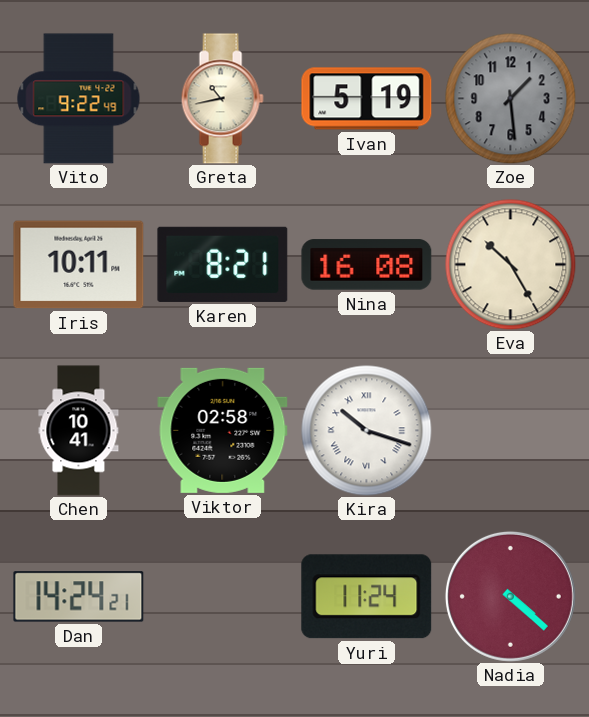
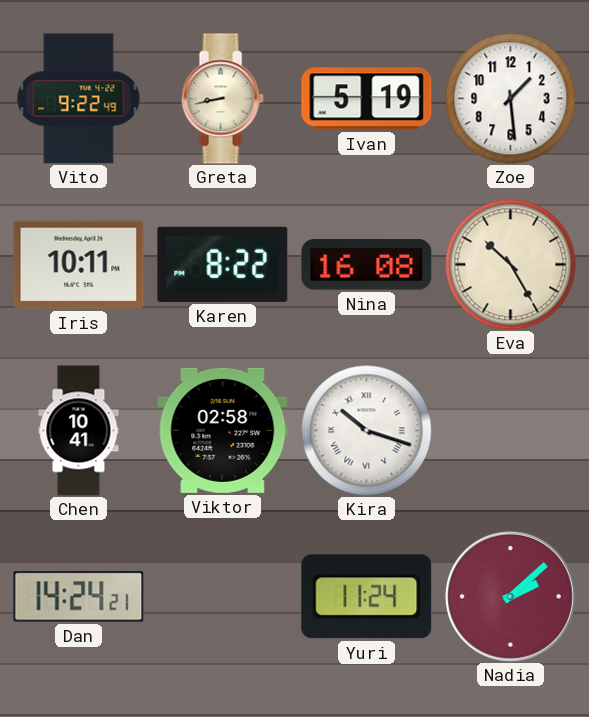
Greta: 10:43 -> 8:43 (222, 99)
Zoe dial: grey -> white (511, 99)
Karen: 8:21 -> 8:22 (223, 264)
Nadia: 4:22 -> 2:08 (510, 596)
